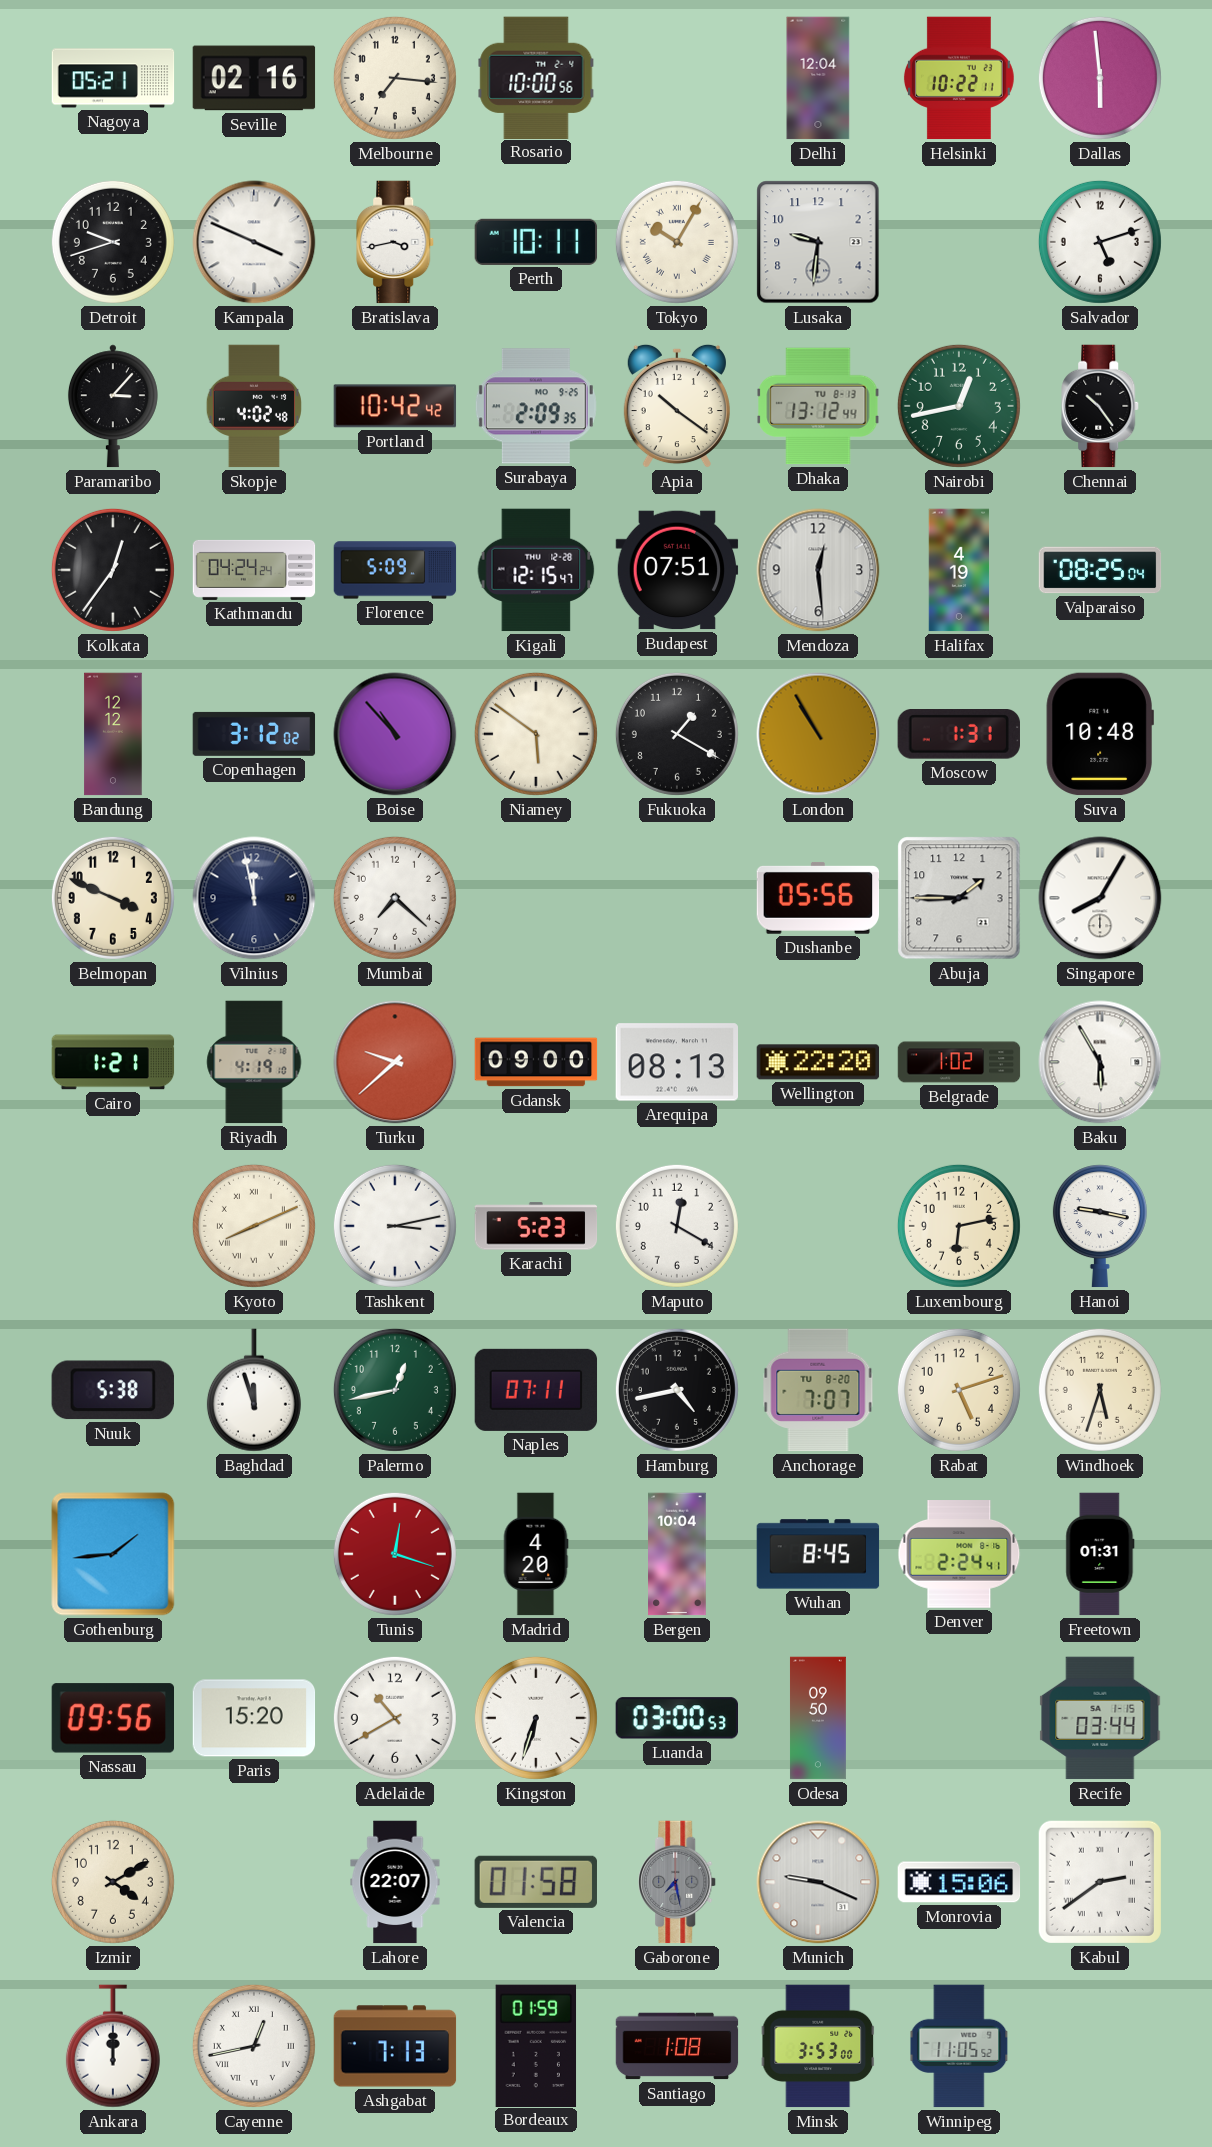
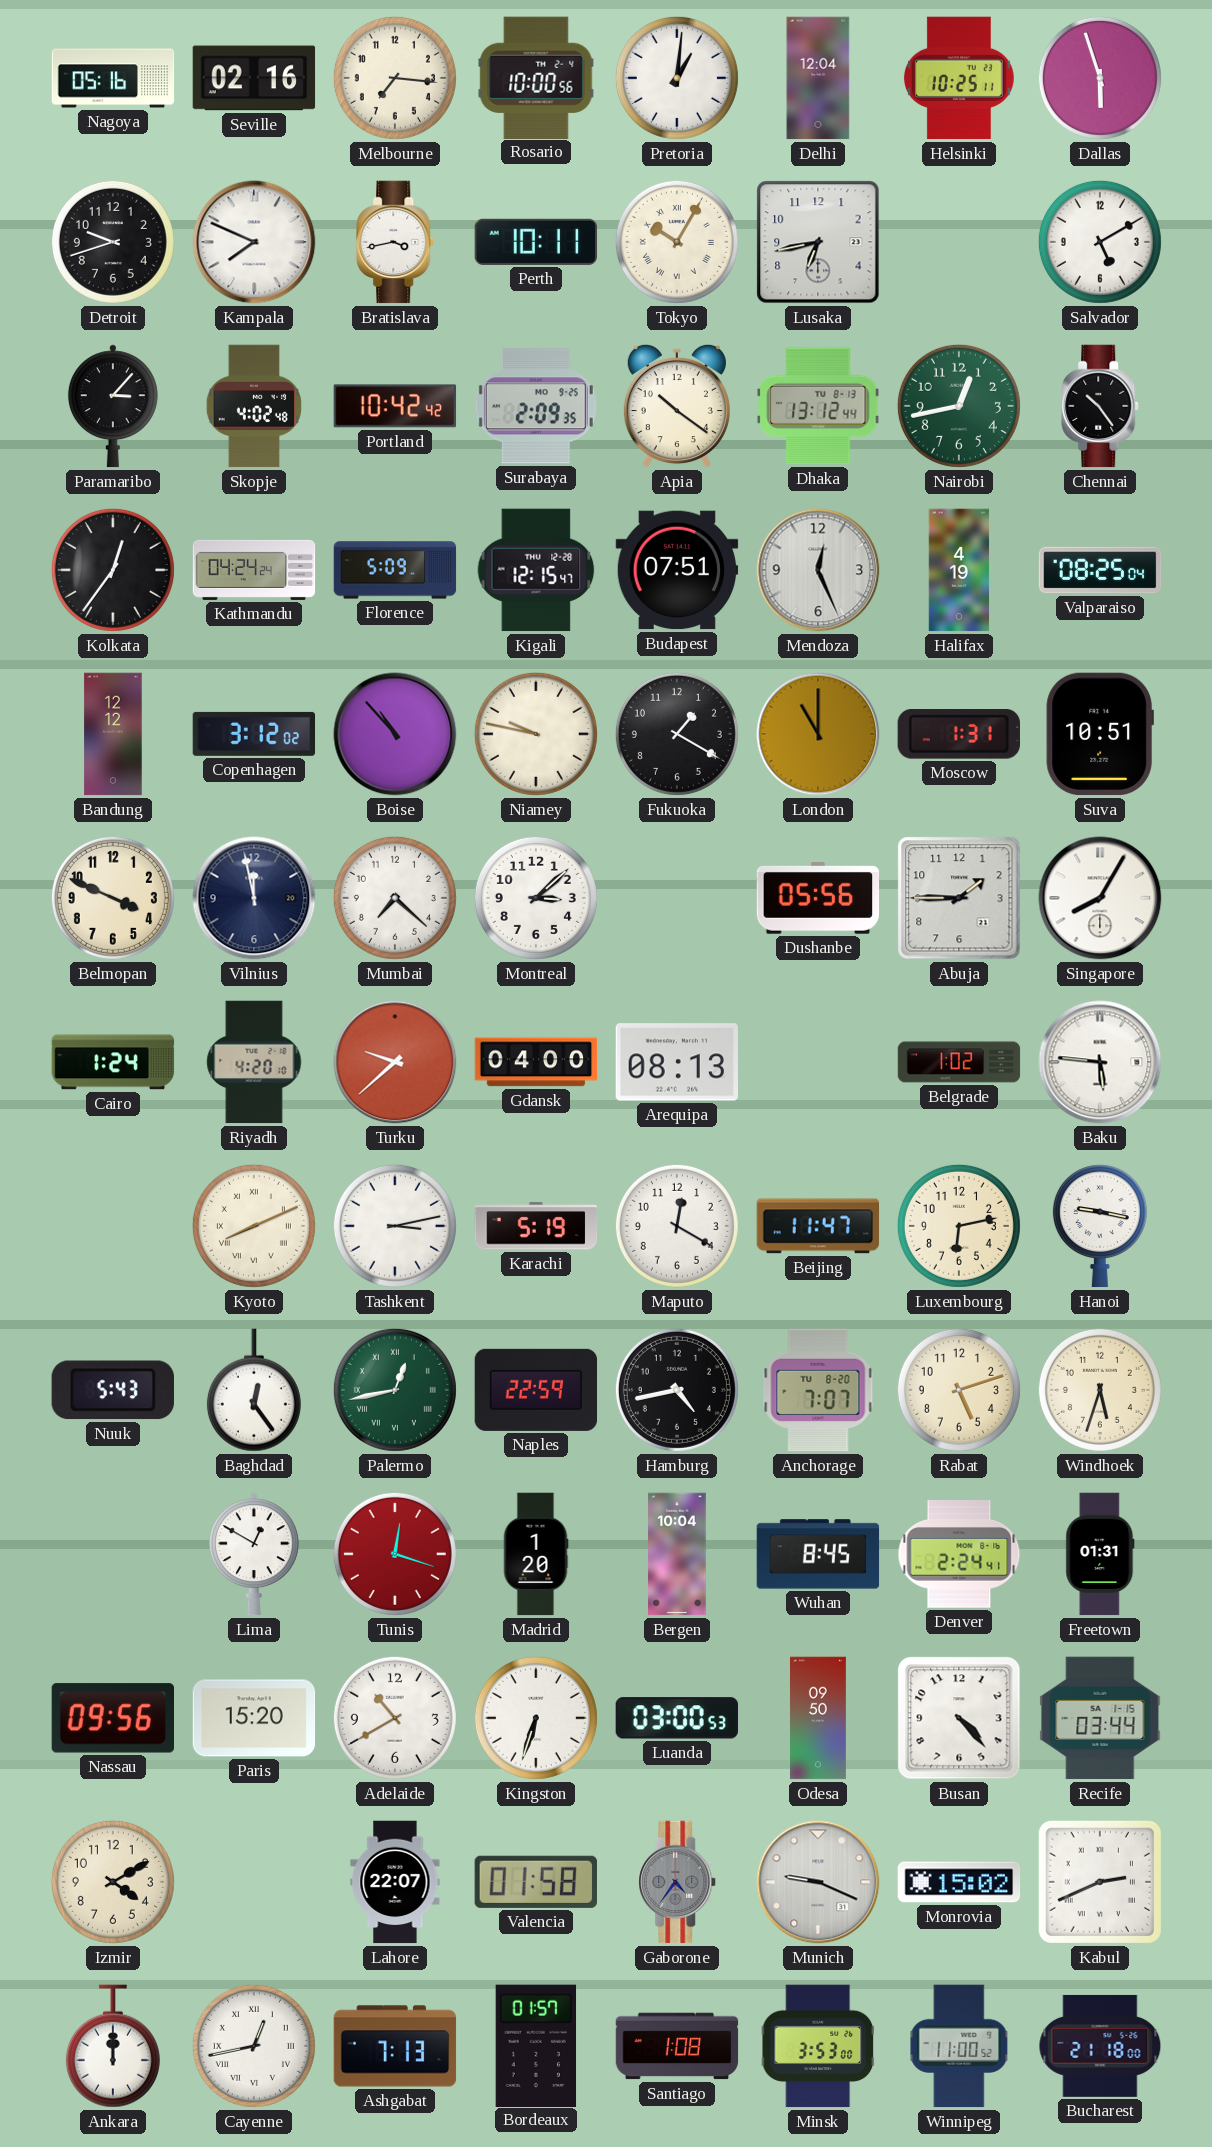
Nagoya: 05:21 -> 05:16 (113, 78)
Pretoria: none -> 1:01 (677, 78)
Helsinki: 10:22 -> 10:25 (959, 78)
Dallas: 5:59 -> 5:57 (1100, 78)
Kampala: 3:49 -> 7:49 (254, 242)
Lusaka: 9:31 -> 6:43 (818, 242)
Salvador: 5:12 -> 5:10 (1100, 242)
Mendoza: 12:29 -> 12:26 (818, 570)
Niamey: 5:51 -> 9:47 (536, 734)
London: 10:55 -> 11:00 (818, 734)
Suva: 10:48 -> 10:51 (1100, 734)
Montreal: none -> 3:08 (536, 898)
Cairo: 1:21 -> 1:24 (113, 1062)
Riyadh: 4:19 -> 4:20 (254, 1062)
Gdansk: 09:00 -> 04:00 (536, 1062)
Wellington: 22:20 -> none (818, 1062)
Baku: 5:55 -> 5:46 (1100, 1062)
Karachi: 5:23 -> 5:19 (536, 1226)
Beijing: none -> 11:47 (818, 1226)
Nuuk: 5:38 -> 5:43 (113, 1390)
Baghdad: 11:57 -> 12:24 (254, 1390)
Palermo numerals: Arabic -> Roman (395, 1390)
Naples: 07:11 -> 22:59 (536, 1390)
Gothenburg: 1:44 -> none (113, 1554)
Lima: none -> 12:50 (254, 1554)
Madrid: 4:20 -> 1:20 (536, 1554)
Busan: none -> 4:23 (959, 1718)
Gaborone: 7:28 -> 4:36 (678, 1882)
Monrovia: 15:06 -> 15:02 (959, 1882)
Kabul: 2:39 -> 2:41 (1100, 1882)
Bordeaux: 01:59 -> 01:57 (536, 2045)
Winnipeg: 11:05 -> 11:00 (959, 2046)
Bucharest: none -> 21:18 (1100, 2046)
